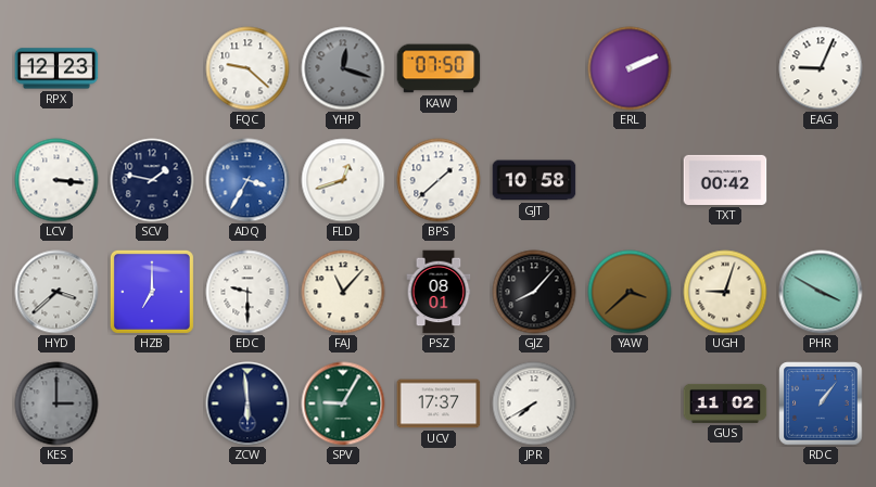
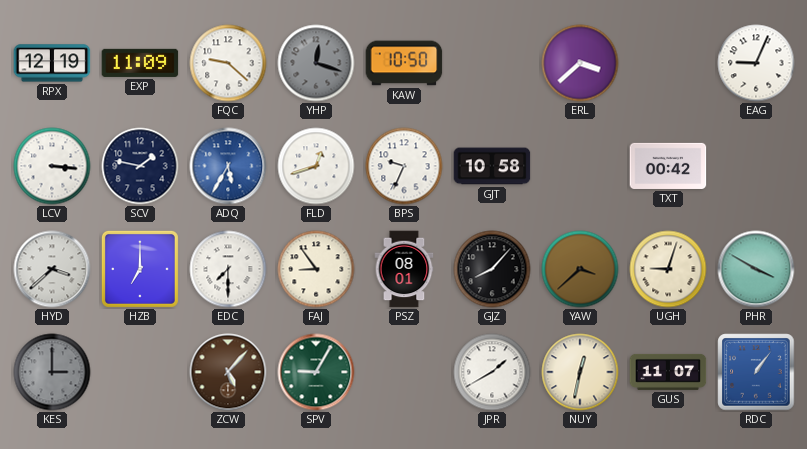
RPX: 12:23 -> 12:19 (52, 63)
EXP: none -> 11:09 (140, 63)
KAW: 07:50 -> 10:50 (404, 63)
ERL: 2:11 -> 3:38 (580, 63)
ADQ: 3:35 -> 5:35 (228, 166)
BPS: 1:38 -> 9:34 (404, 166)
EDC: 9:30 -> 7:30 (228, 269)
FAJ: 11:07 -> 8:54 (316, 269)
ZCW: 5:59 -> 5:07 (228, 372)
ZCW dial: navy -> brown (228, 372)
UCV: 17:37 -> none (439, 403)
JPR: 7:40 -> 1:40 (492, 372)
NUY: none -> 12:32 (580, 372)
GUS: 11:02 -> 11:07 (668, 372)
